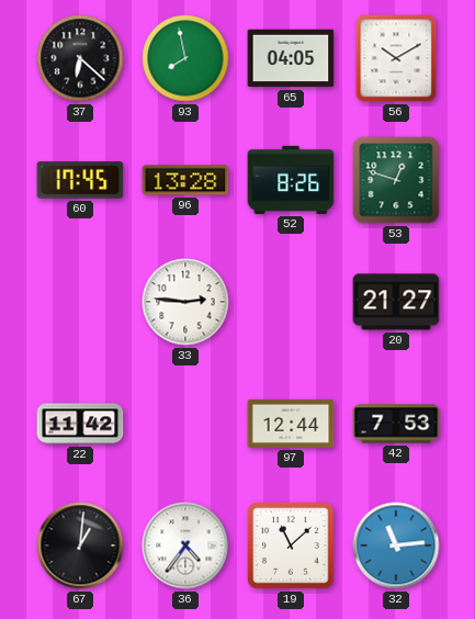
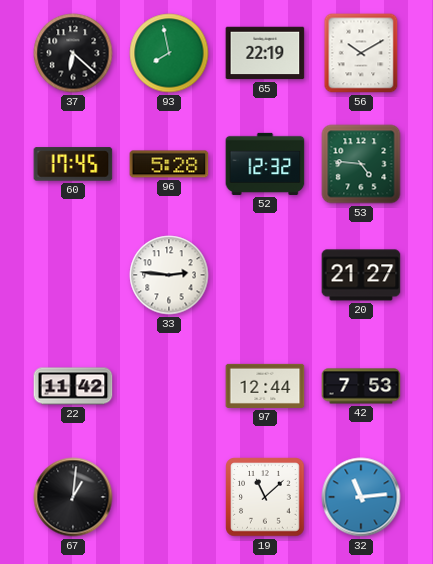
65: 04:05 -> 22:19 (265, 53)
96: 13:28 -> 5:28 (169, 164)
52: 8:26 -> 12:32 (265, 164)
53: 12:48 -> 4:46 (361, 164)
36: 4:36 -> none (185, 545)
